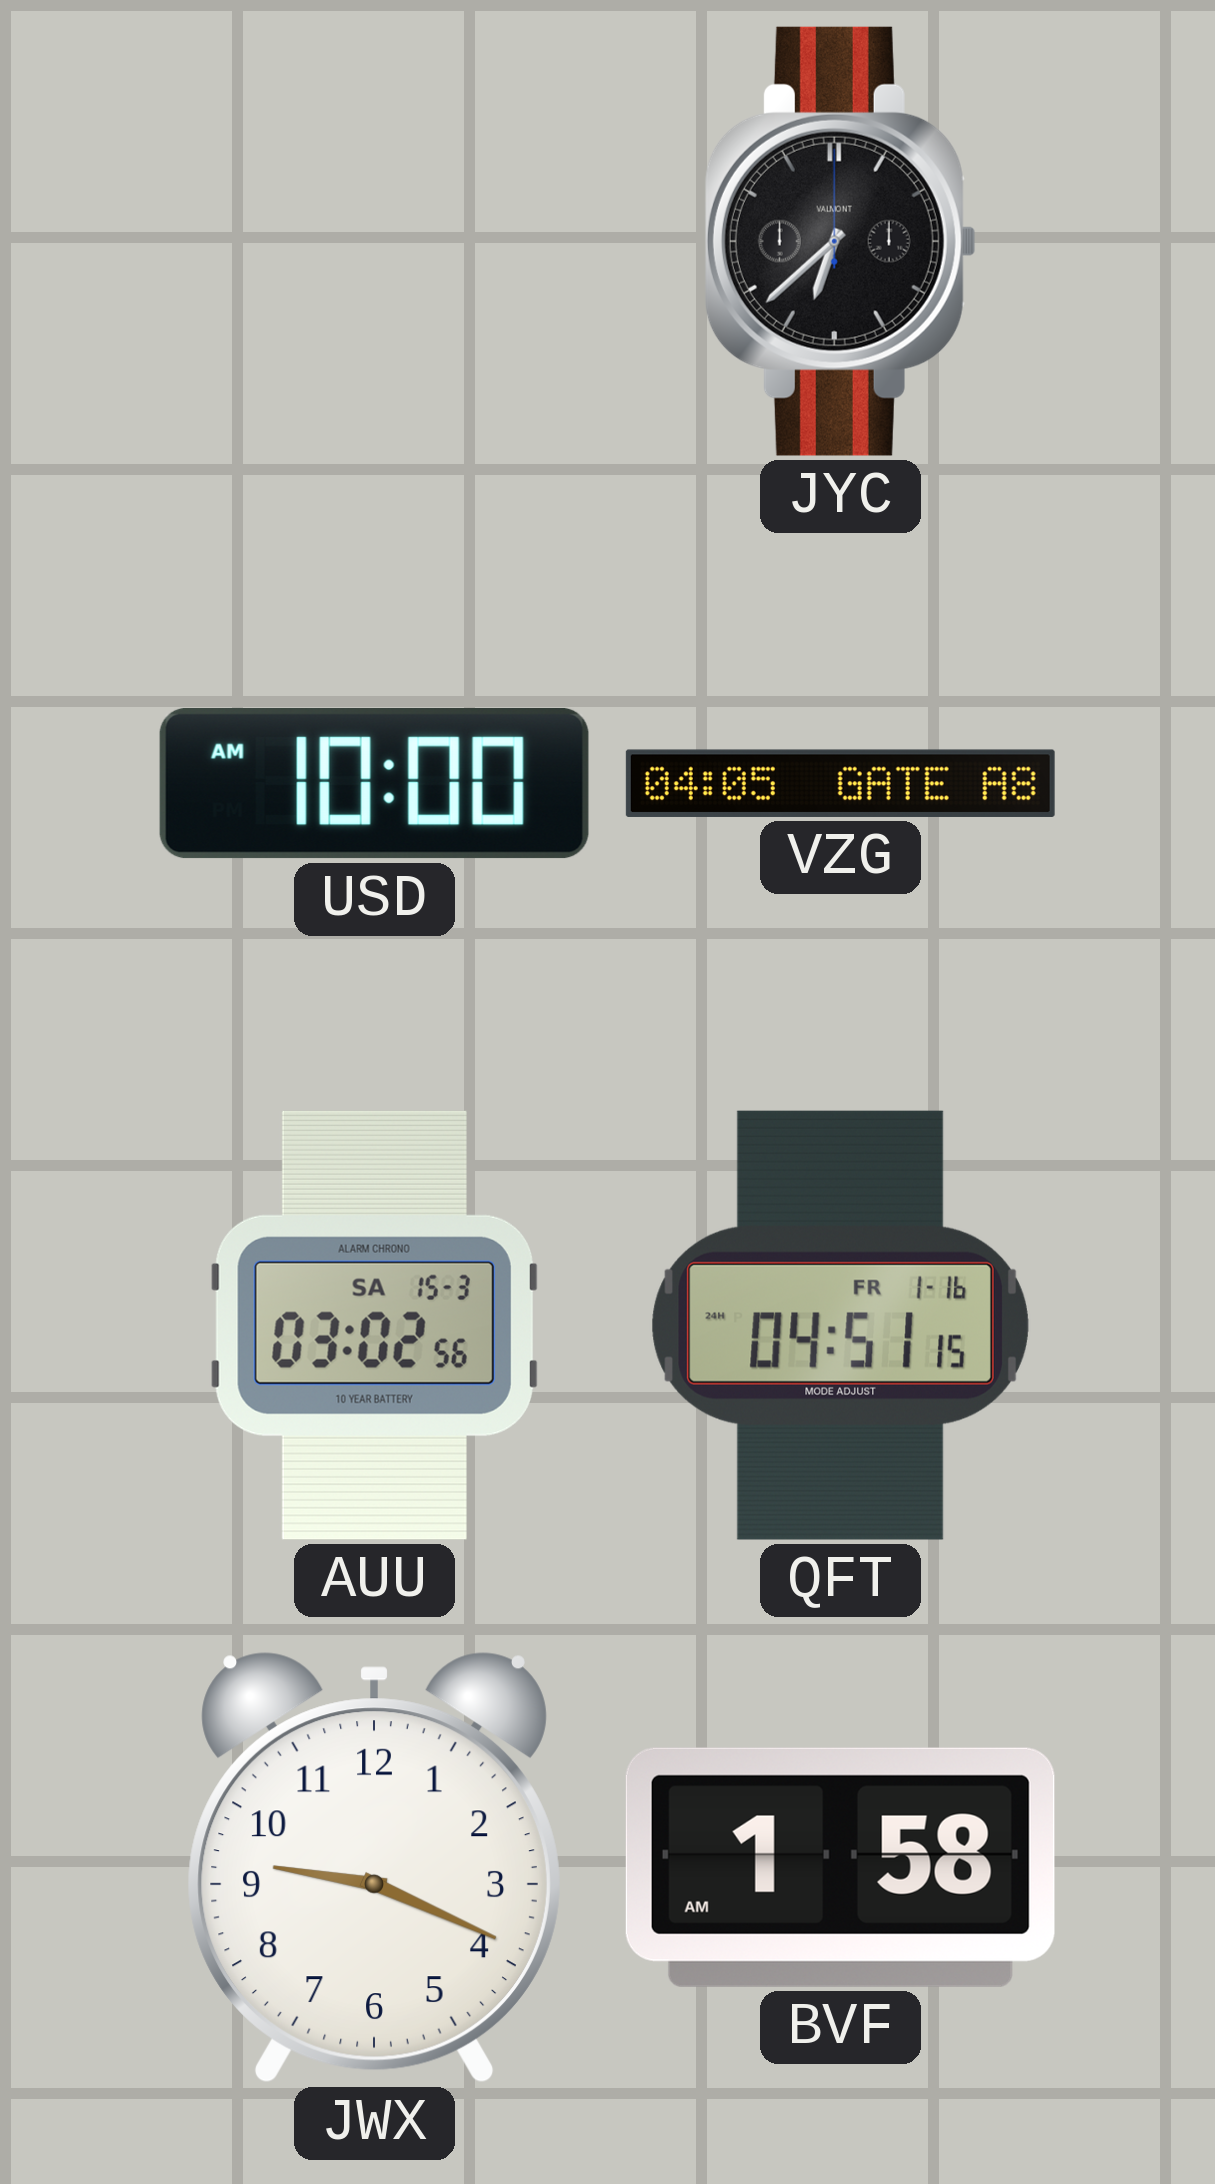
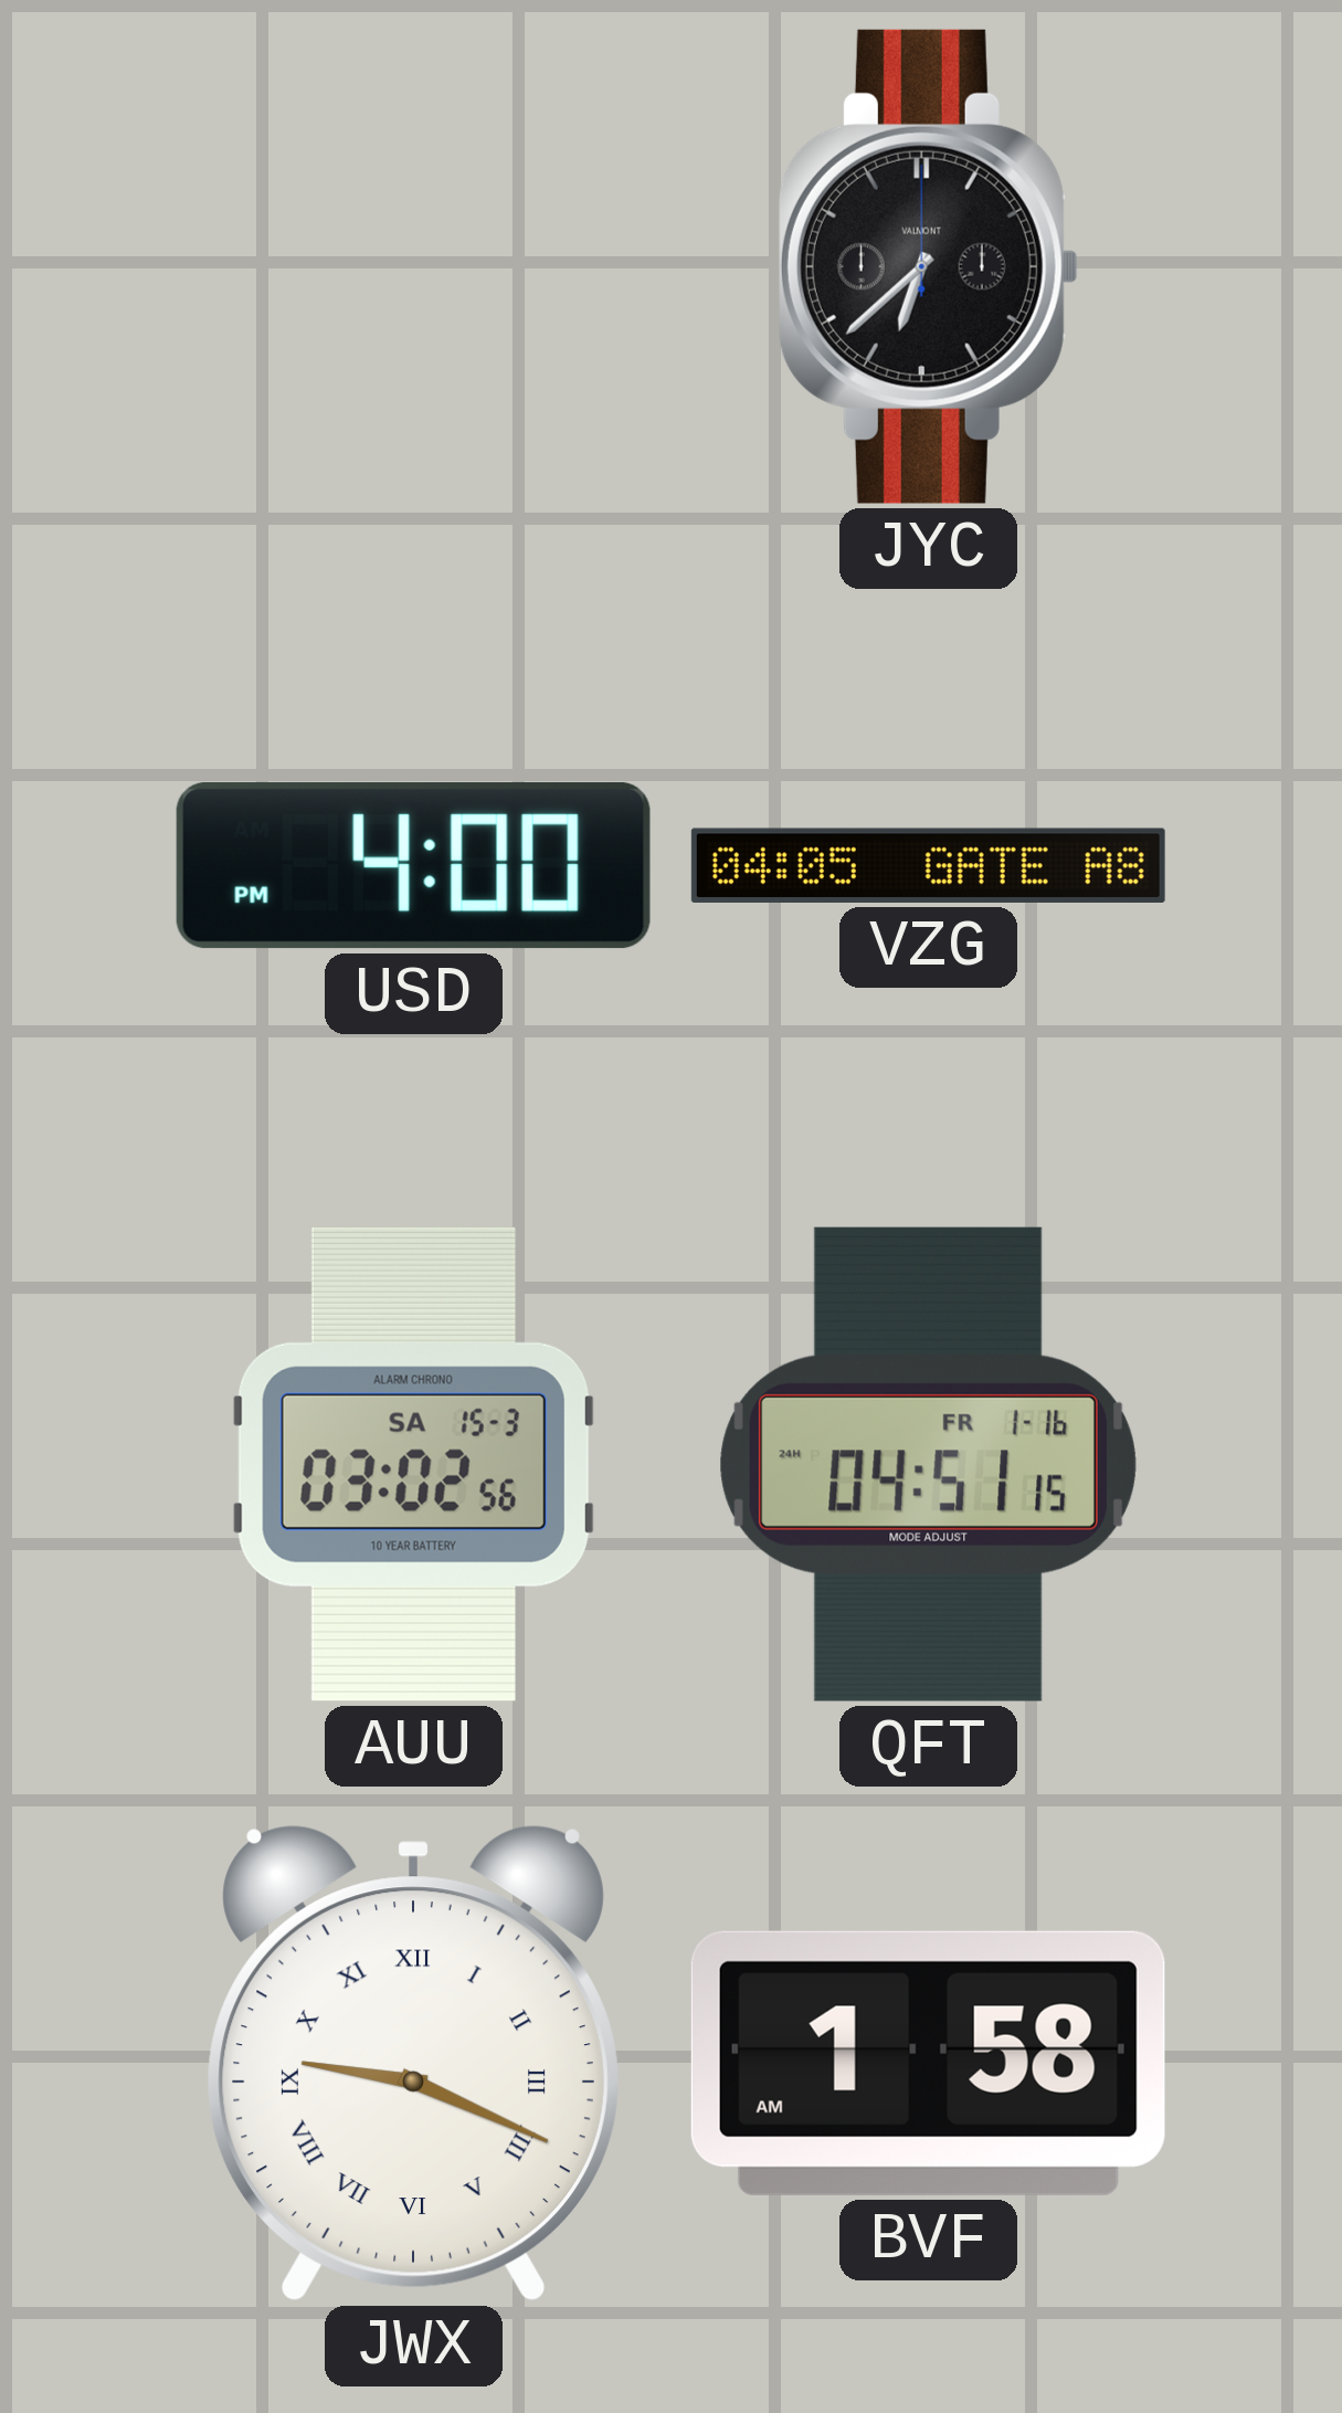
USD: 10:00 -> 4:00 (413, 865)
JWX numerals: Arabic -> Roman (413, 2064)
